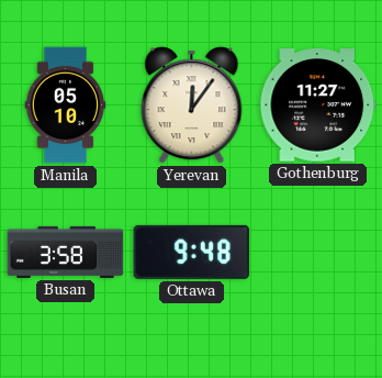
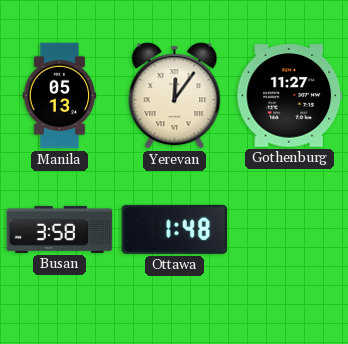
Manila: 05:10 -> 05:13 (60, 96)
Ottawa: 9:48 -> 1:48 (175, 229)
